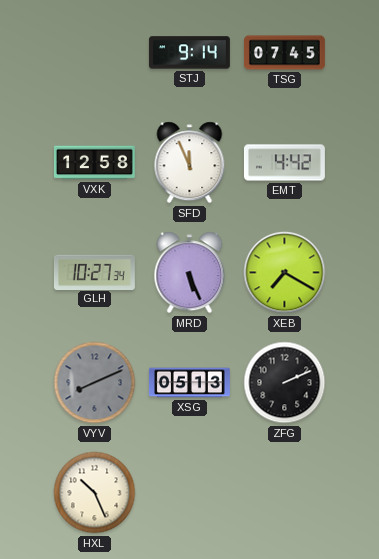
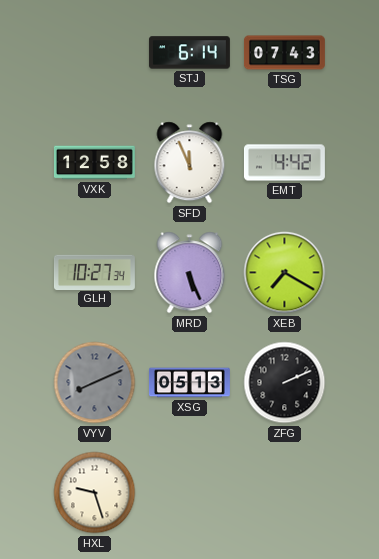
STJ: 9:14 -> 6:14 (189, 53)
TSG: 07:45 -> 07:43 (284, 53)
HXL: 10:26 -> 9:27 (95, 493)
